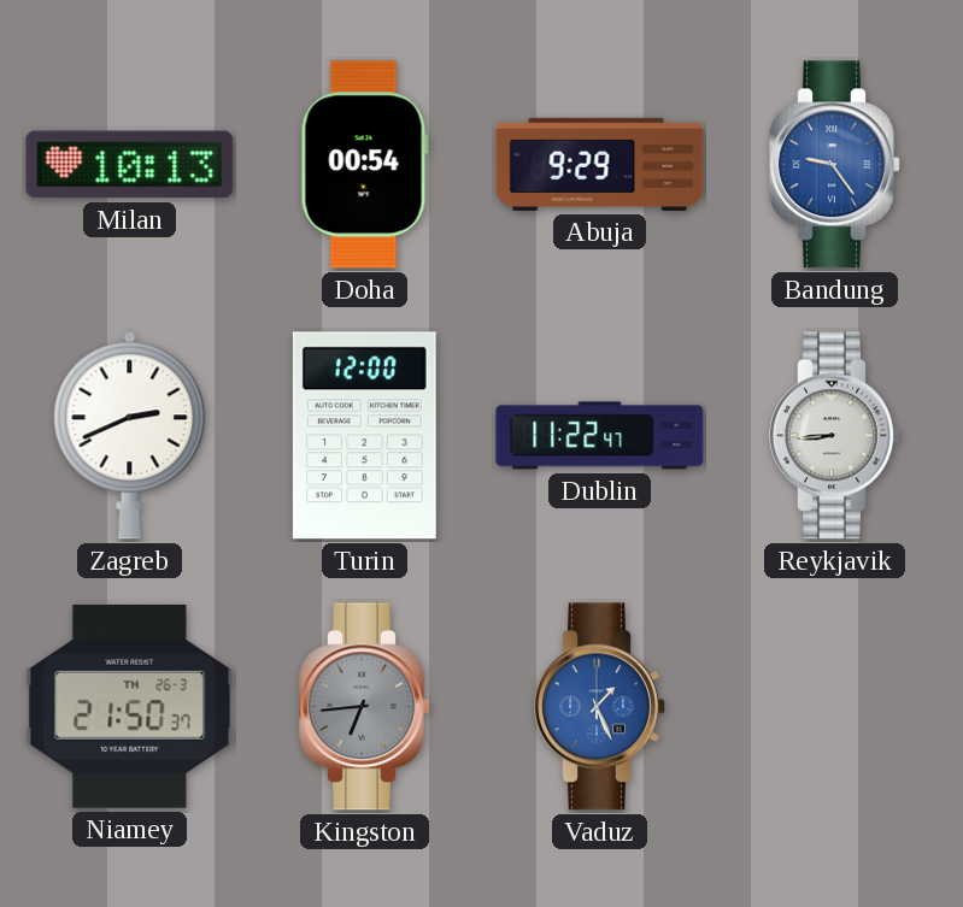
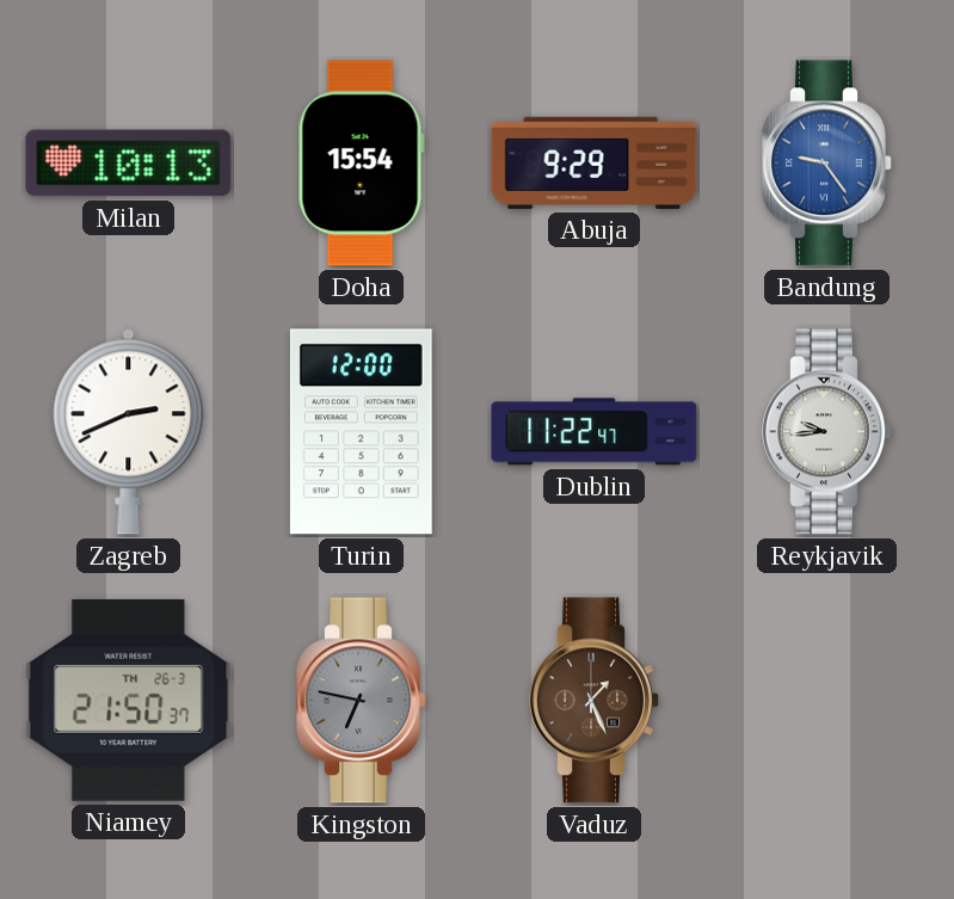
Doha: 00:54 -> 15:54 (361, 164)
Reykjavik: 8:44 -> 9:44 (827, 432)
Kingston: 6:44 -> 6:47 (362, 701)
Vaduz dial: blue -> brown (595, 701)
